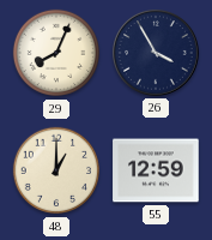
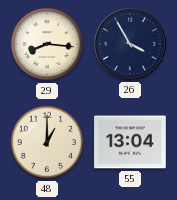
29: 8:04 -> 8:16 (47, 44)
55: 12:59 -> 13:04 (130, 142)
